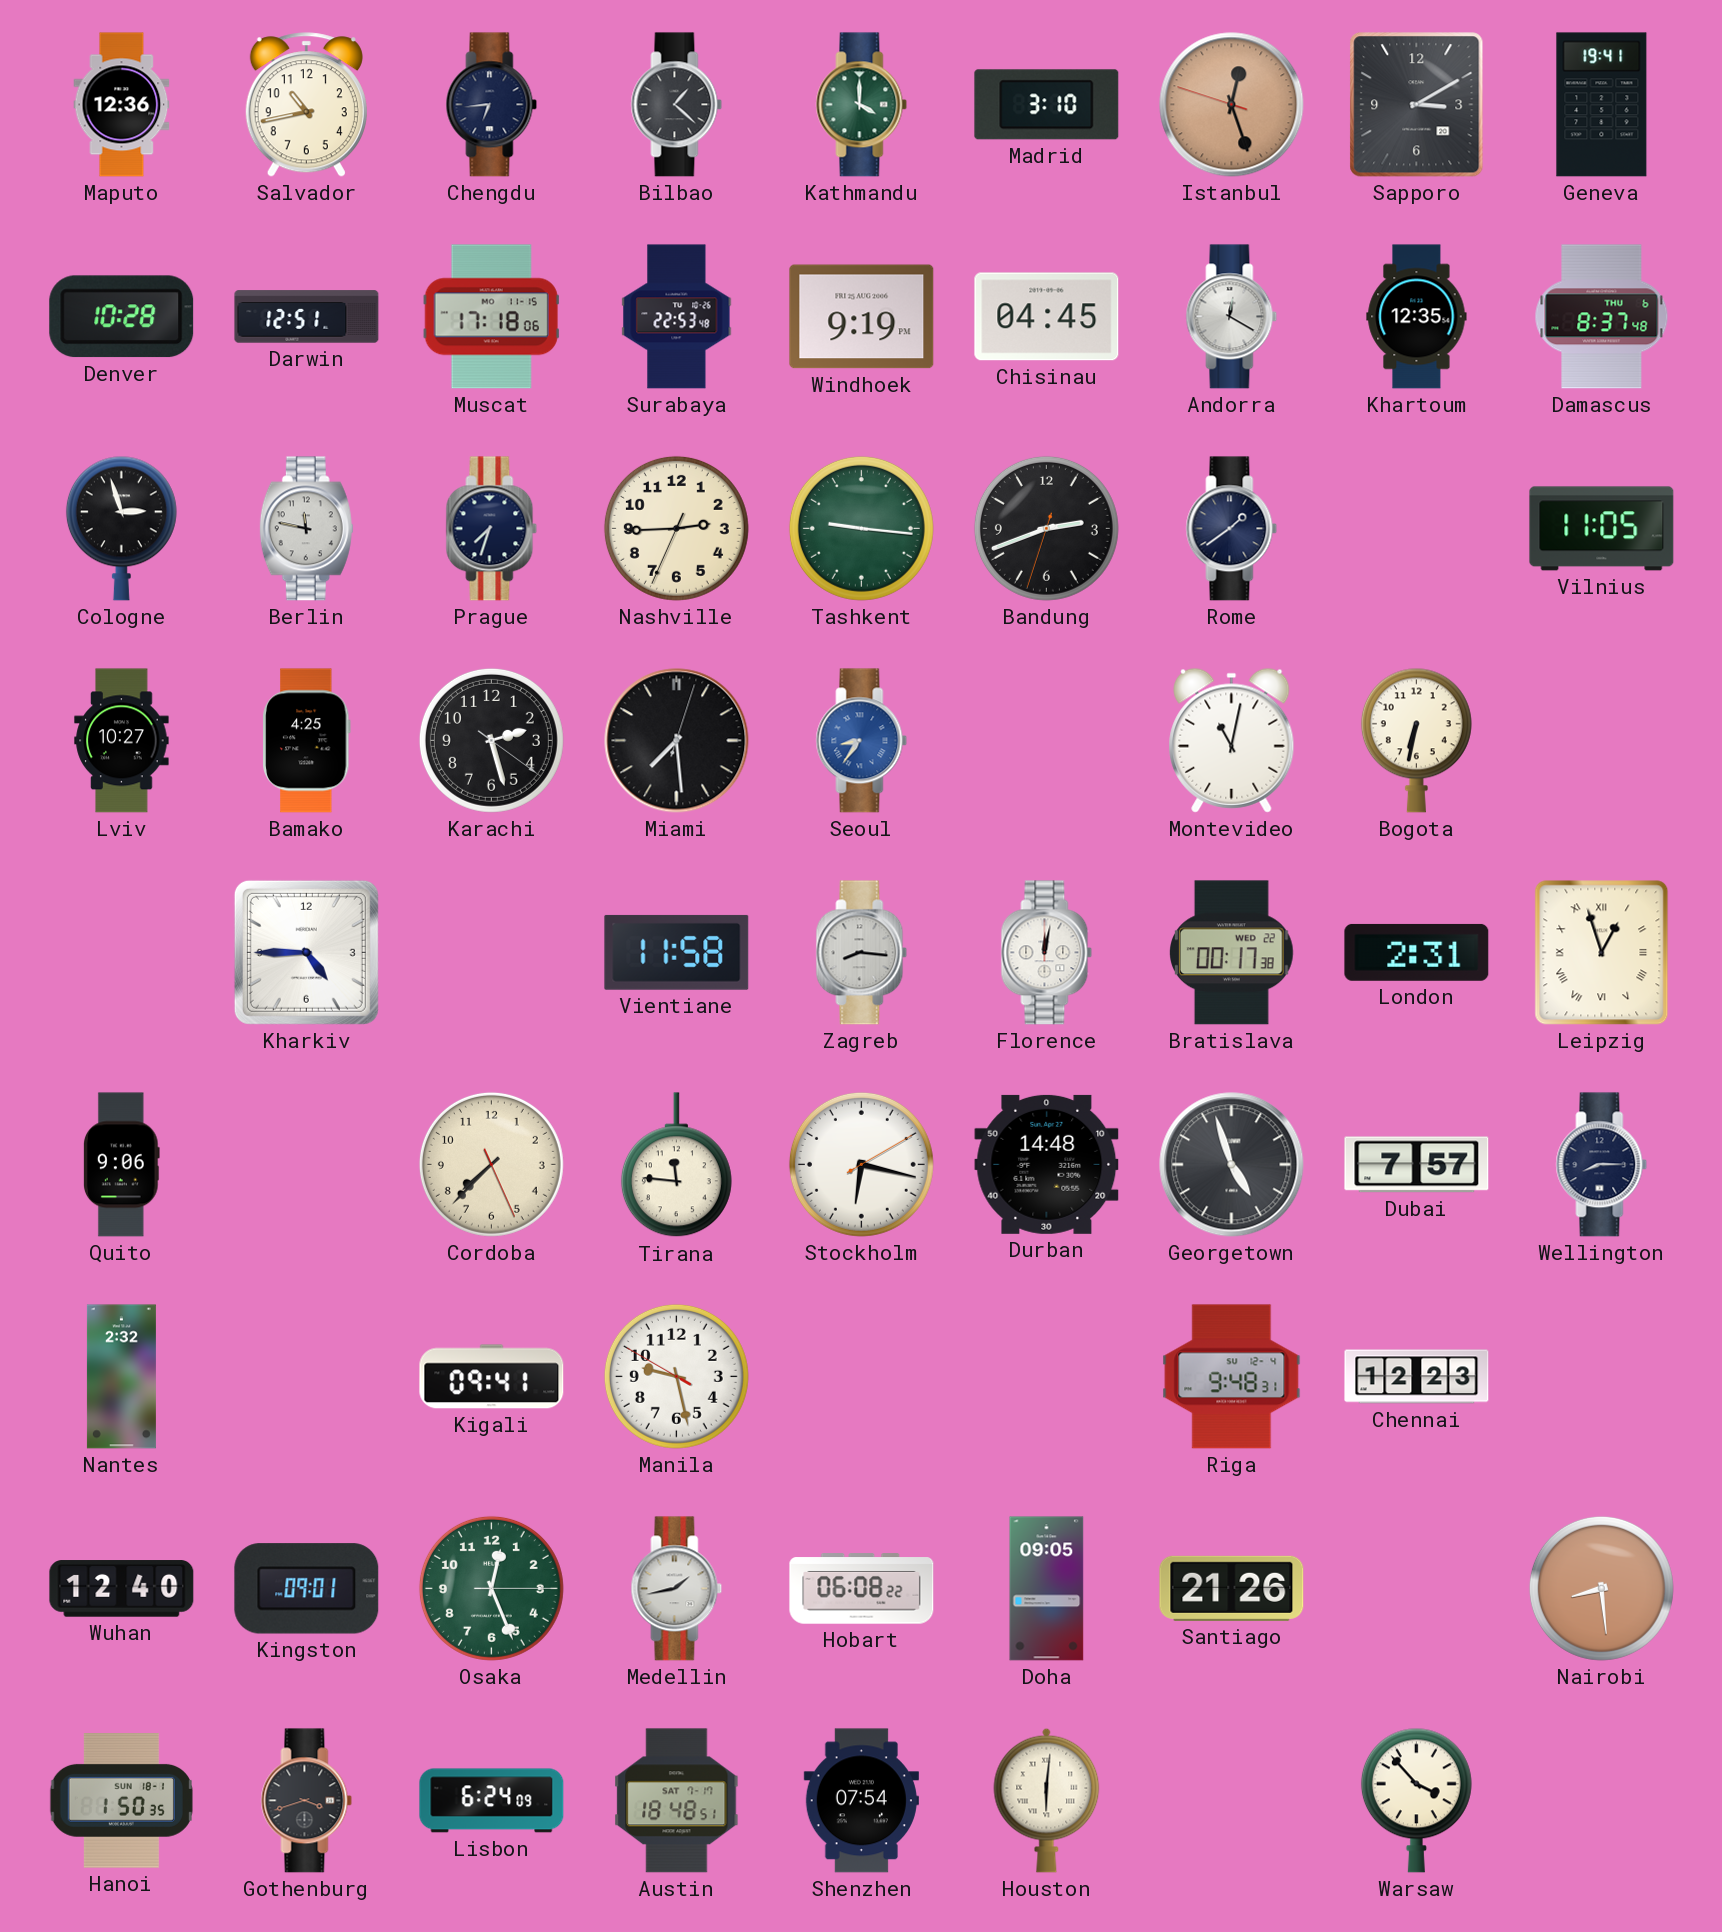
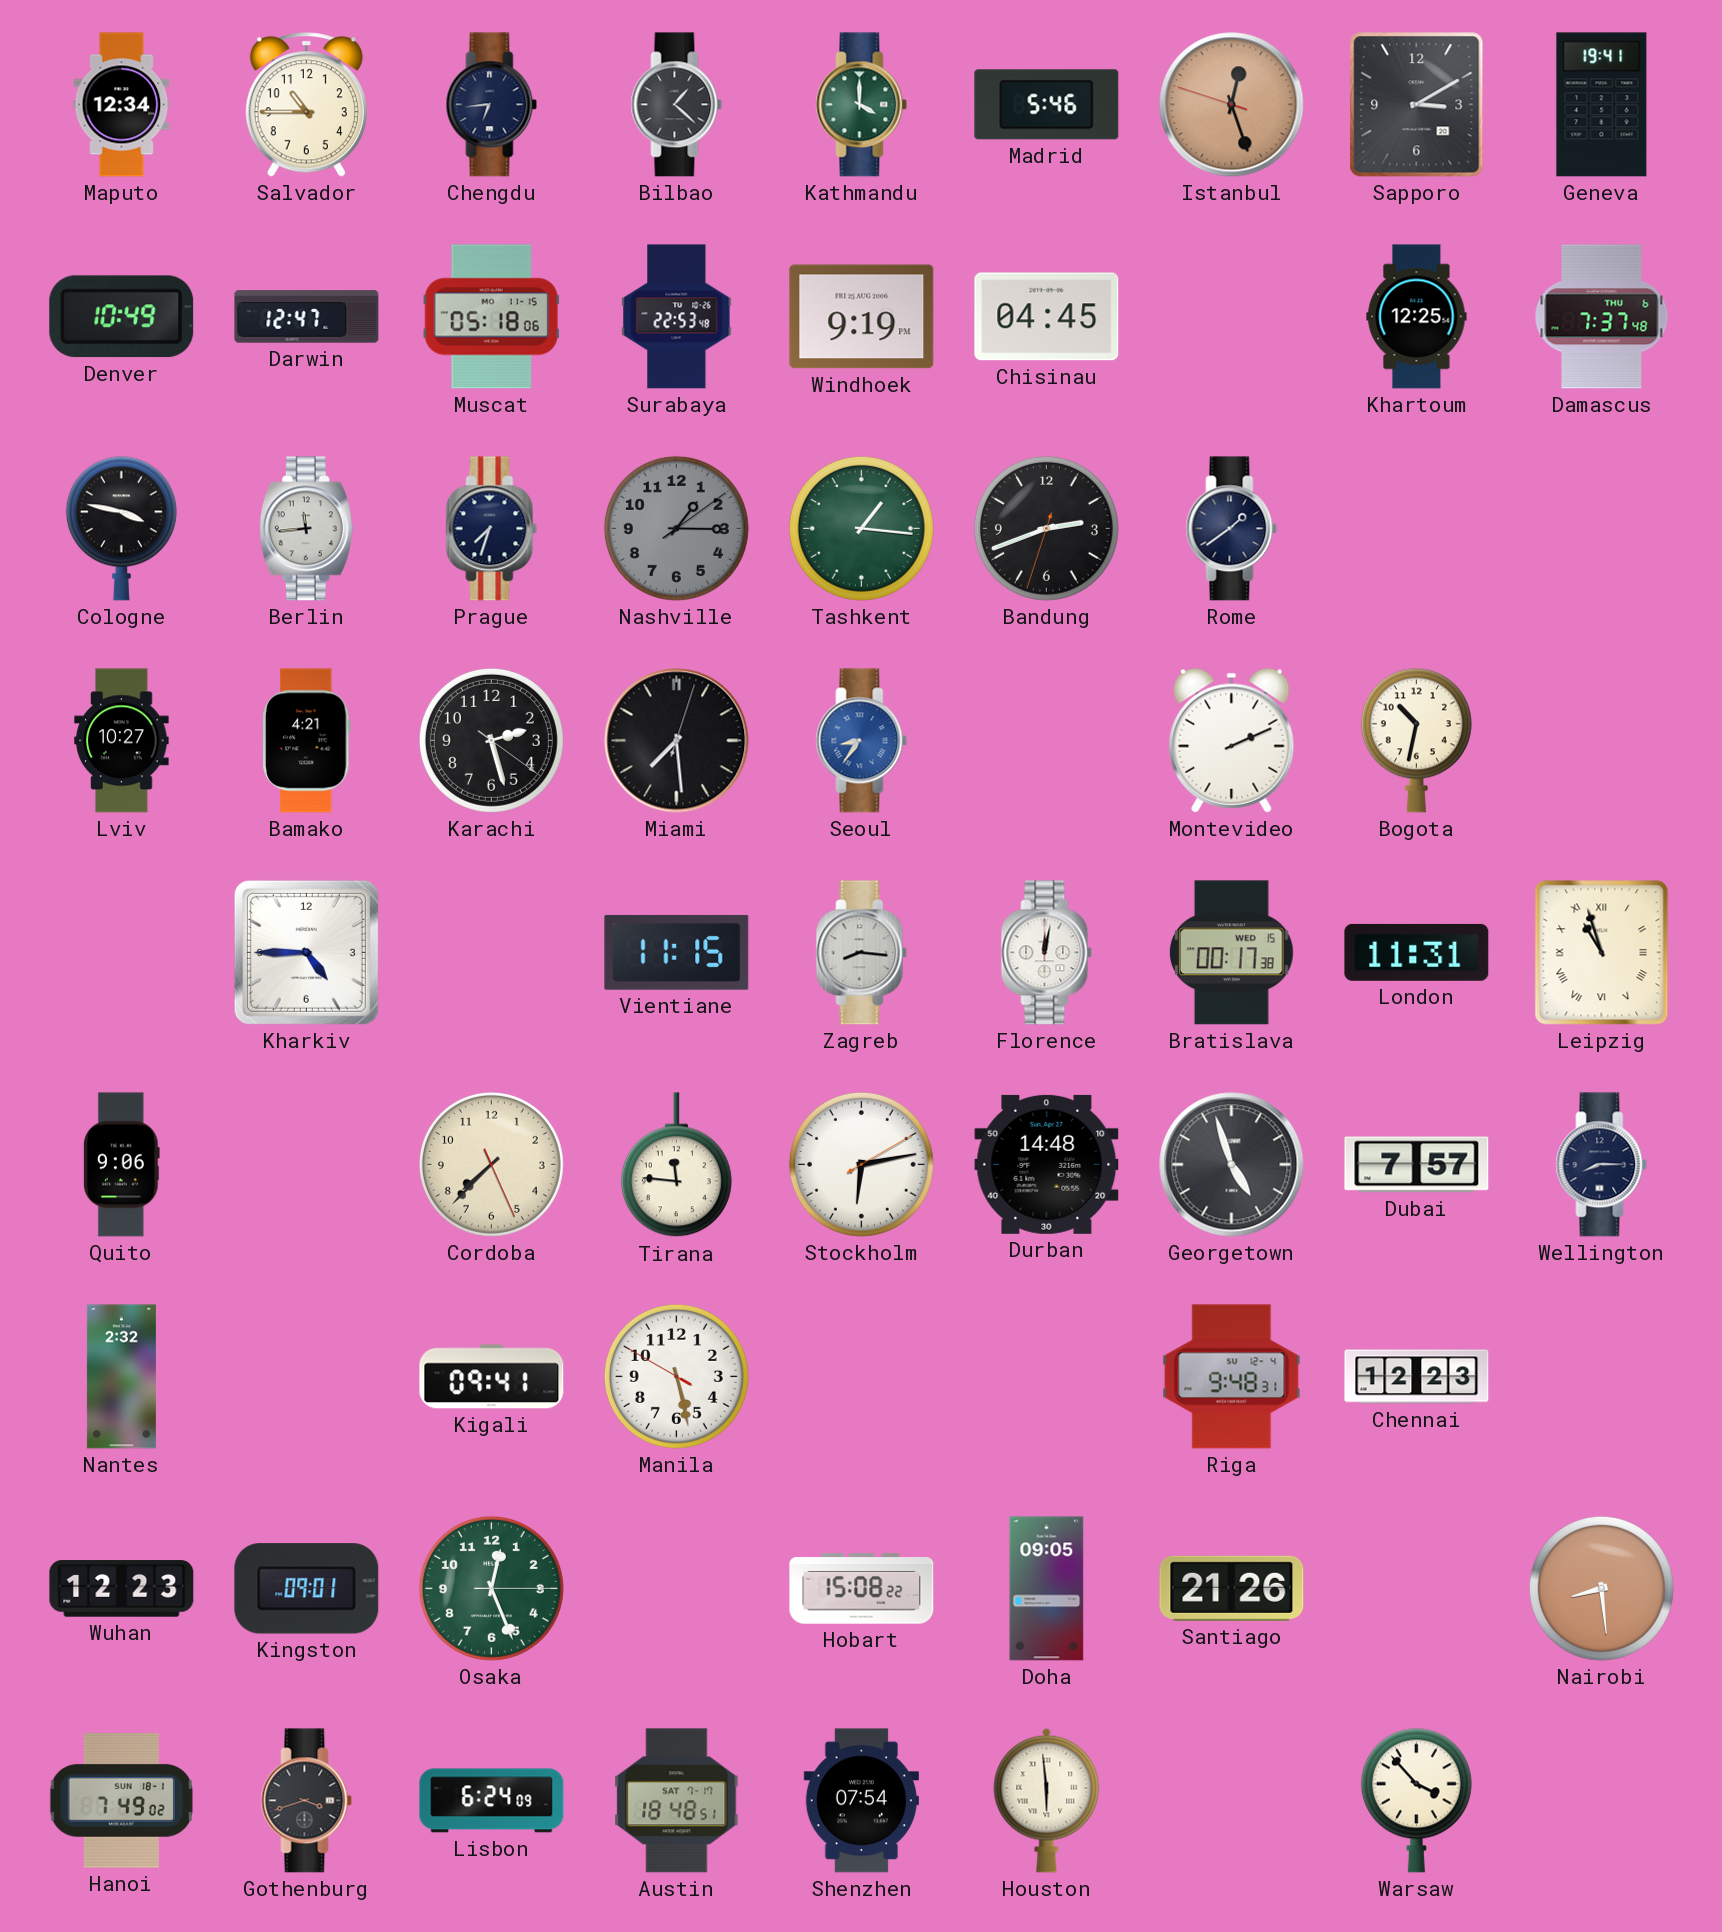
Maputo: 12:36 -> 12:34 (122, 105)
Salvador: 10:43 -> 10:45 (306, 105)
Madrid: 3:10 -> 5:46 (1047, 105)
Denver: 10:28 -> 10:49 (122, 317)
Darwin: 12:51 -> 12:47 (307, 317)
Muscat: 17:18 -> 05:18 (491, 317)
Andorra: 12:20 -> none (1232, 317)
Khartoum: 12:35 -> 12:25 (1417, 317)
Damascus: 8:37 -> 7:37 (1602, 317)
Cologne: 2:57 -> 3:47 (121, 528)
Berlin: 11:47 -> 11:44 (306, 529)
Nashville: 2:44 -> 1:15 (676, 528)
Nashville dial: cream -> grey (676, 528)
Tashkent: 9:16 -> 1:16 (861, 528)
Vilnius: 11:05 -> none (1602, 529)
Bamako: 4:25 -> 4:21 (307, 741)
Montevideo: 11:02 -> 2:11 (1232, 740)
Bogota: 6:32 -> 10:32 (1416, 740)
Vientiane: 11:58 -> 11:15 (677, 952)
Bratislava date: WED 22 -> WED 15 (1232, 953)
London: 2:31 -> 11:31 (1417, 952)
Leipzig: 12:57 -> 10:57 (1602, 953)
Stockholm: 6:17 -> 6:13 (861, 1164)
Manila: 9:27 -> 5:27 (676, 1376)
Wuhan: 12:40 -> 12:23 (122, 1589)
Medellin: 1:43 -> none (677, 1589)
Hobart: 06:08 -> 15:08 (862, 1589)
Hanoi: 1:50 -> 7:49 (121, 1801)
Houston: 6:01 -> 5:59 (1047, 1800)
